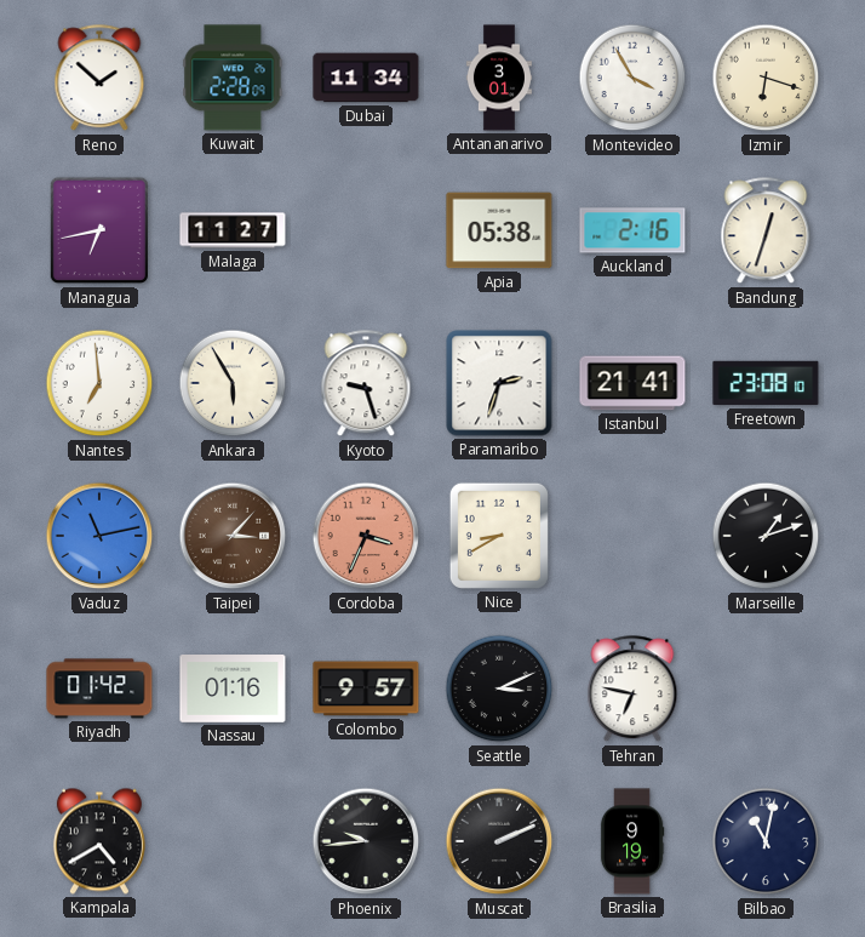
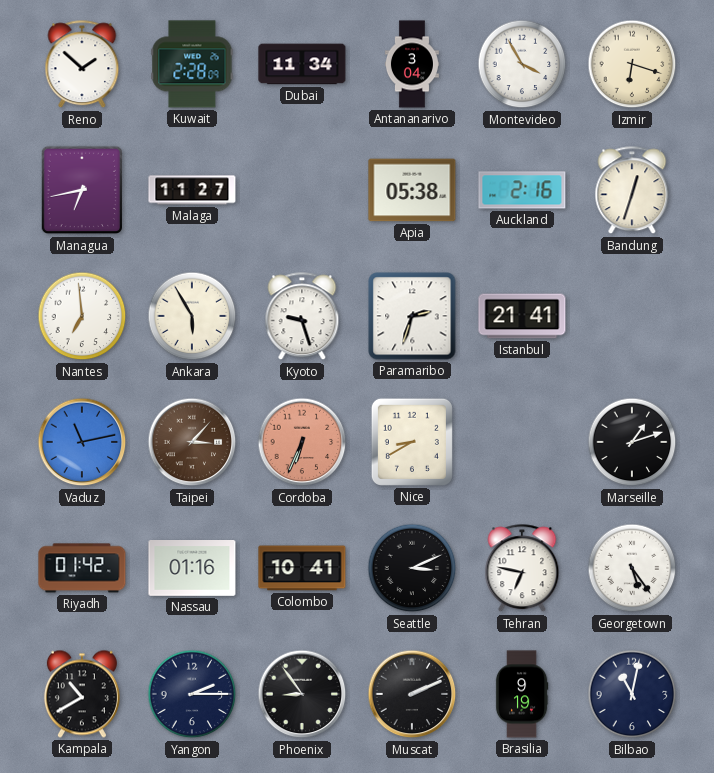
Antananarivo: 3:01 -> 3:04 (412, 64)
Freetown: 23:08 -> none (766, 383)
Cordoba: 3:34 -> 6:34 (302, 442)
Colombo: 9:57 -> 10:41 (302, 568)
Georgetown: none -> 5:24 (632, 568)
Kampala: 4:40 -> 10:40 (82, 694)
Yangon: none -> 2:15 (192, 694)
Phoenix: 9:44 -> 8:54 (302, 694)
